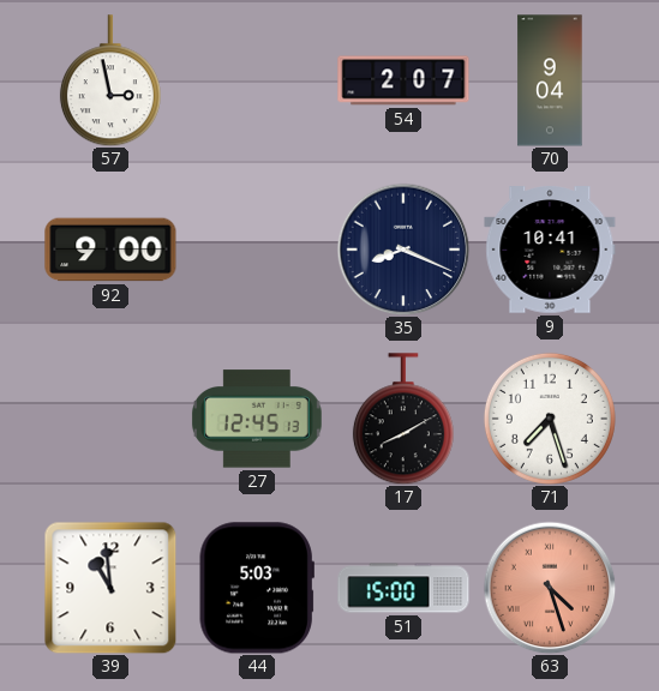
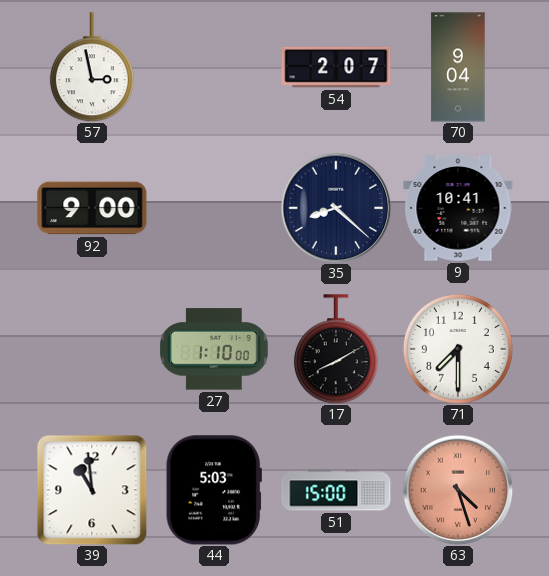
35: 8:19 -> 8:22 (336, 208)
27: 12:45 -> 1:10 (214, 349)
71: 7:27 -> 7:30 (458, 349)
